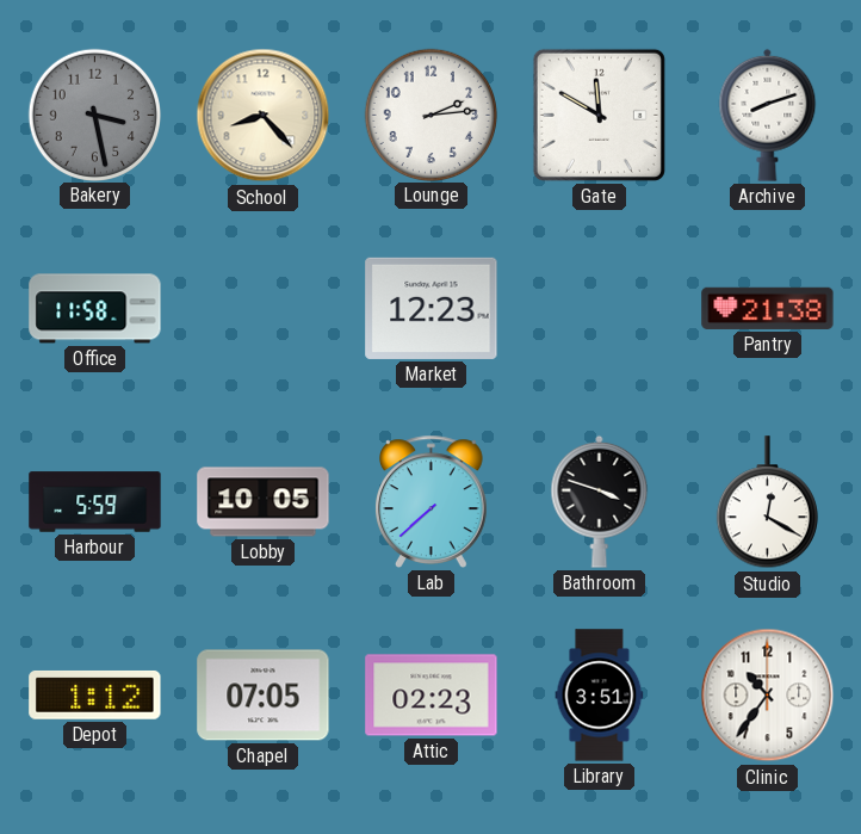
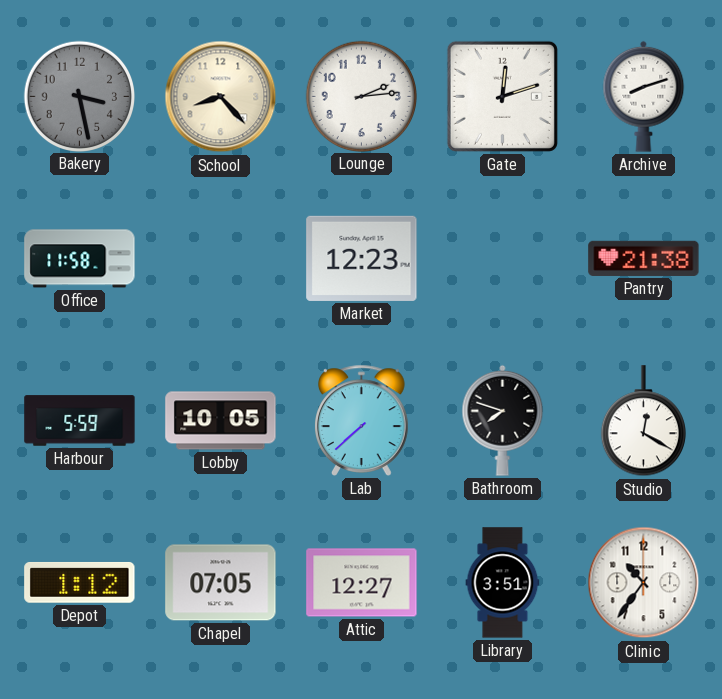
Gate: 11:50 -> 12:12 (502, 96)
Bathroom: 3:48 -> 7:48 (503, 420)
Attic: 02:23 -> 12:27 (362, 583)
